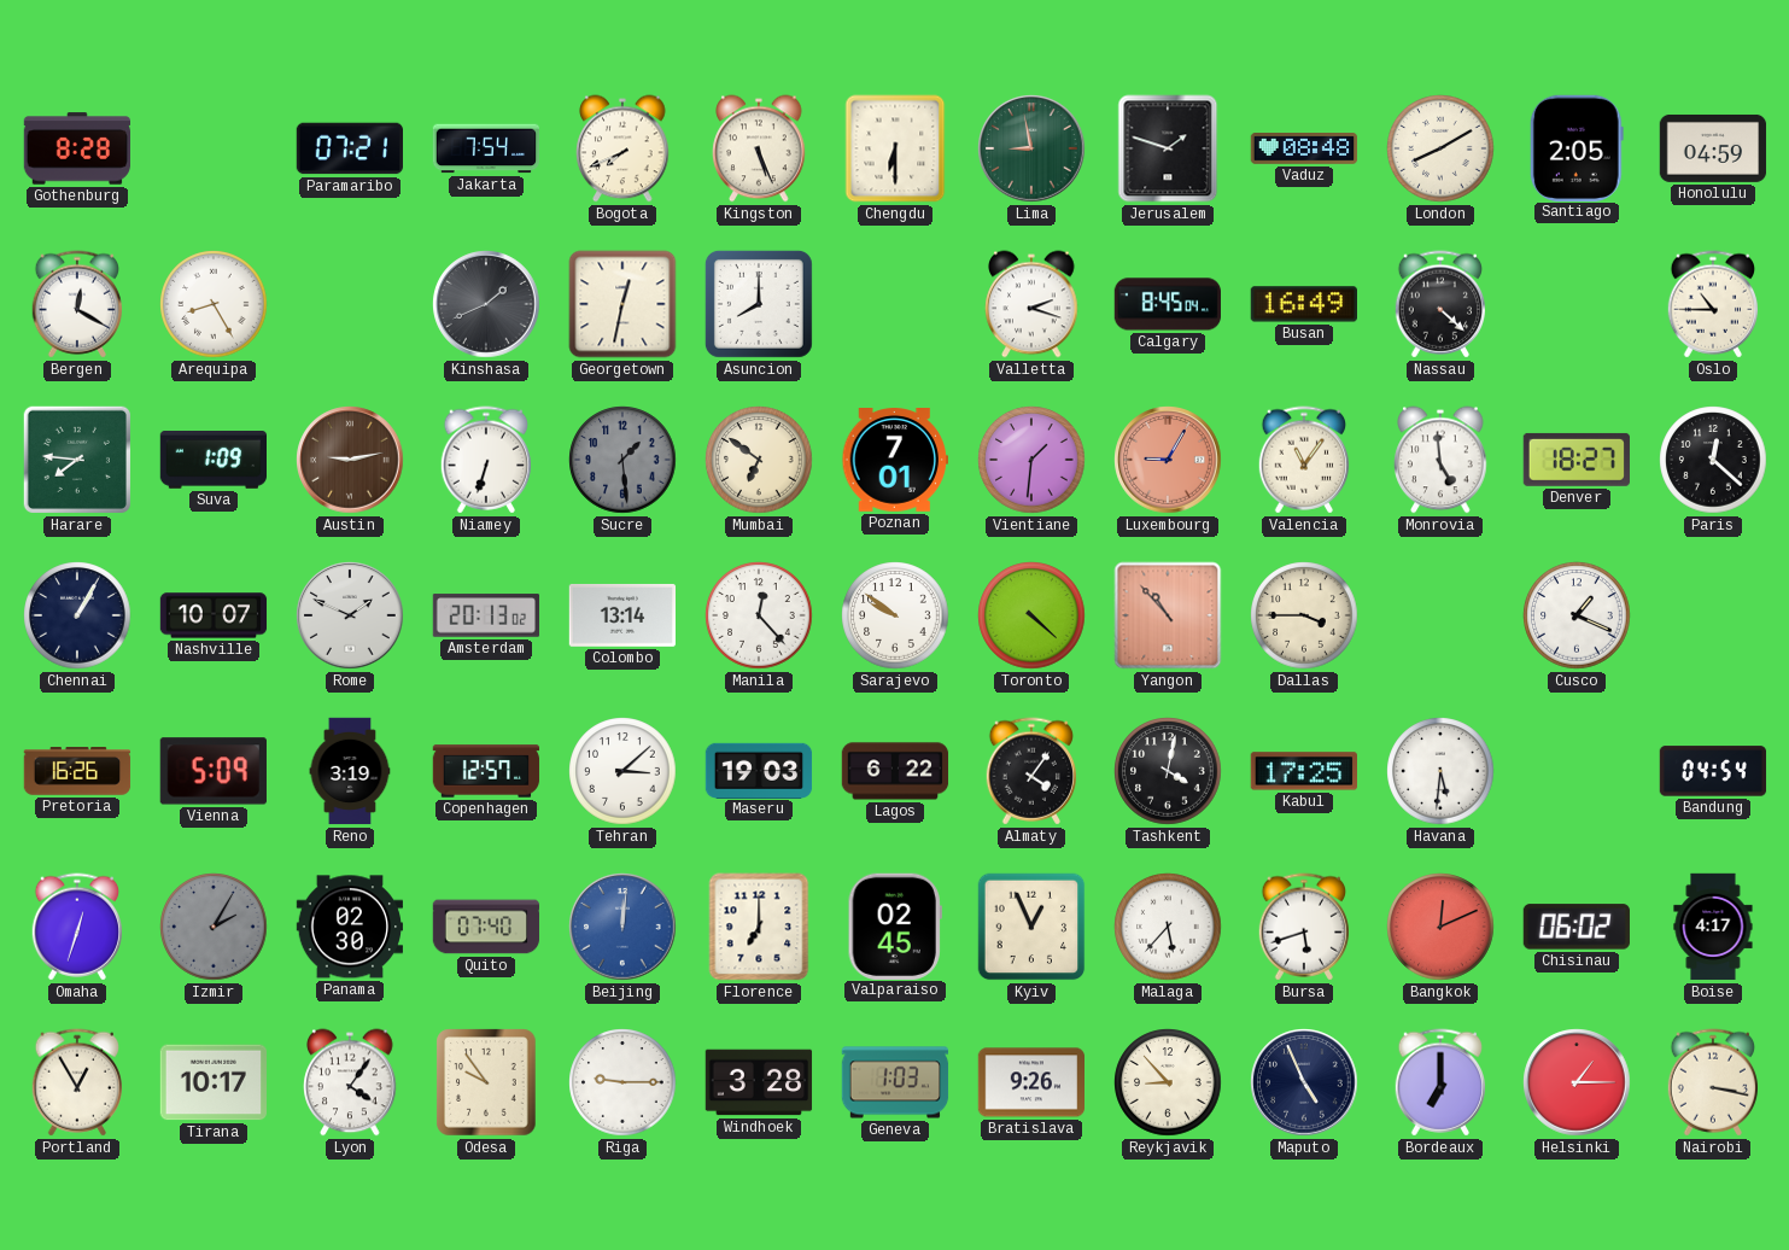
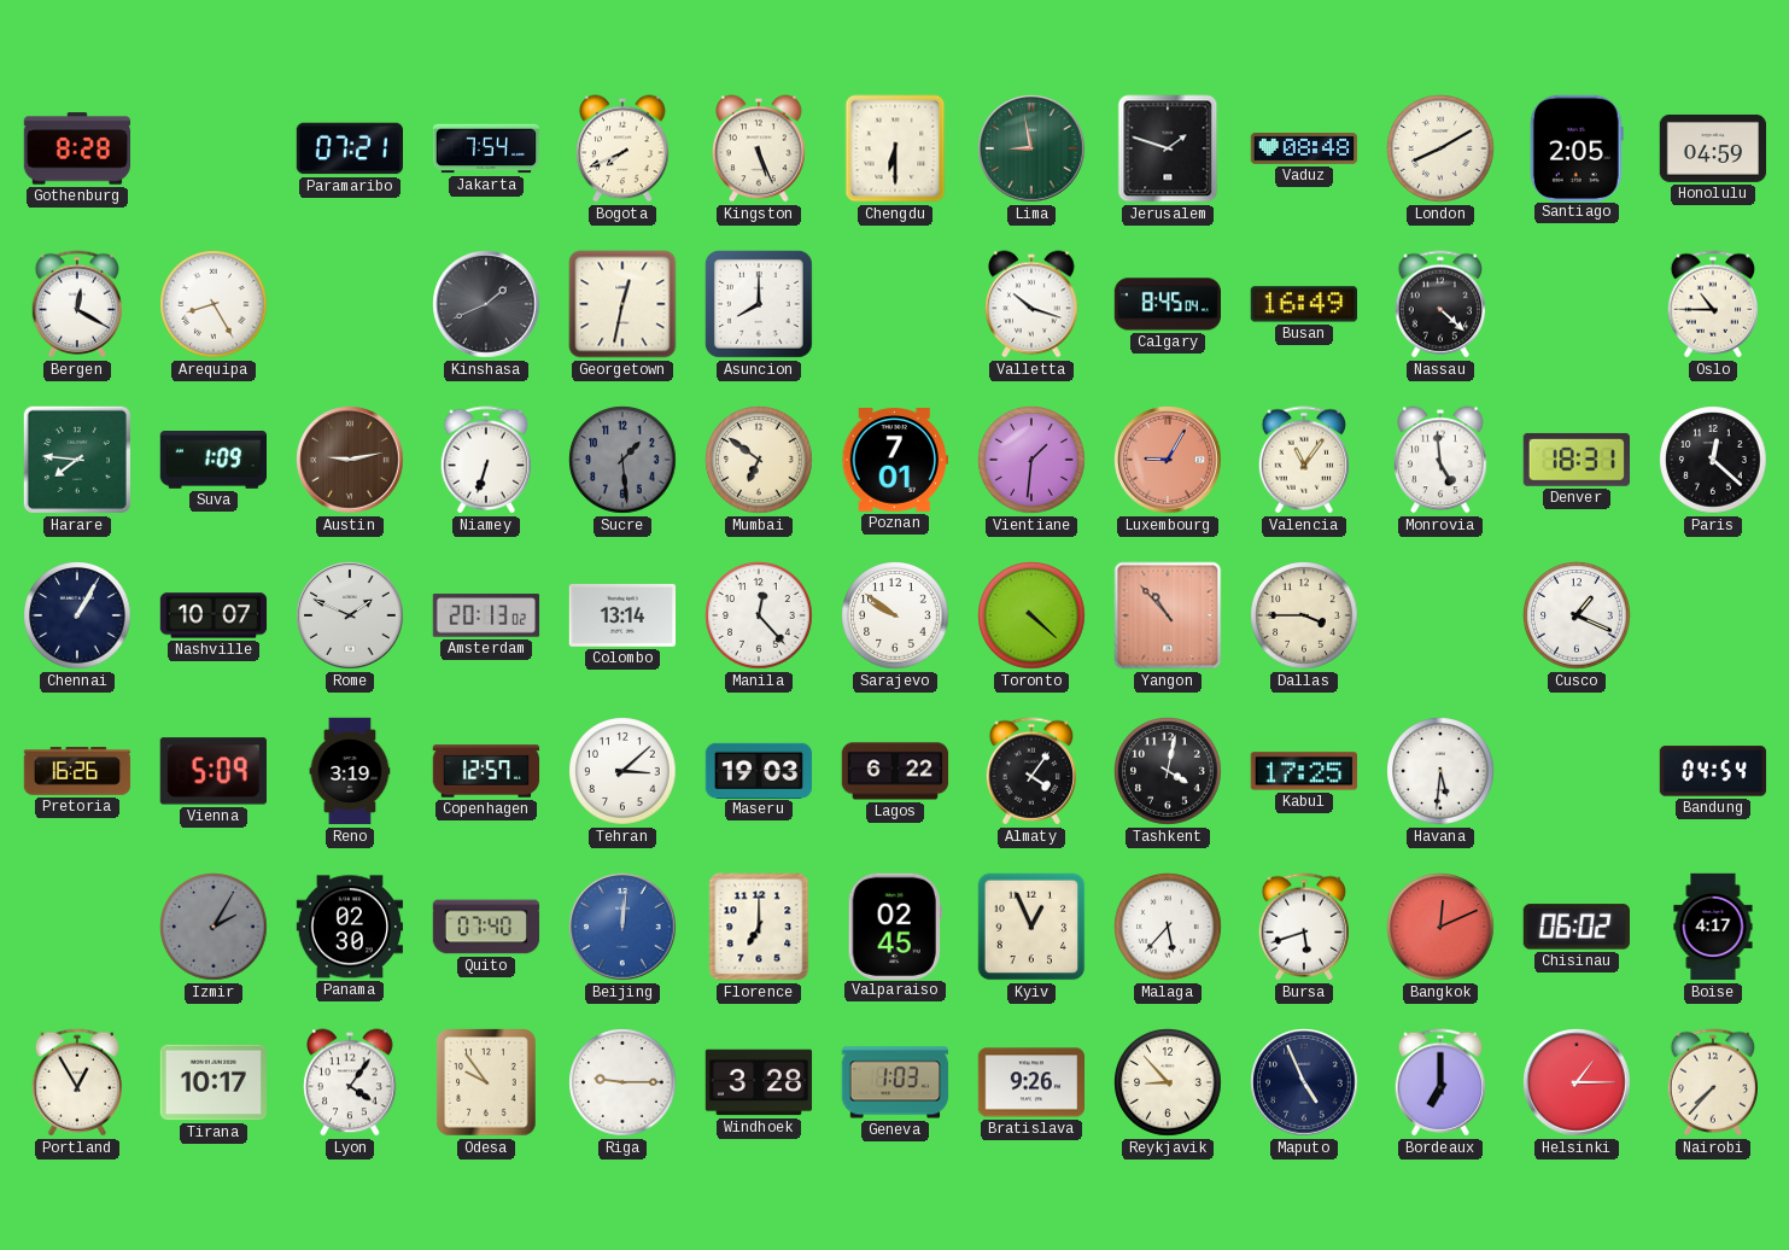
Valletta: 2:18 -> 10:18 (1031, 304)
Denver: 18:27 -> 18:31 (1577, 460)
Omaha: 12:33 -> none (77, 927)
Nairobi: 3:17 -> 7:37 (1713, 1082)
